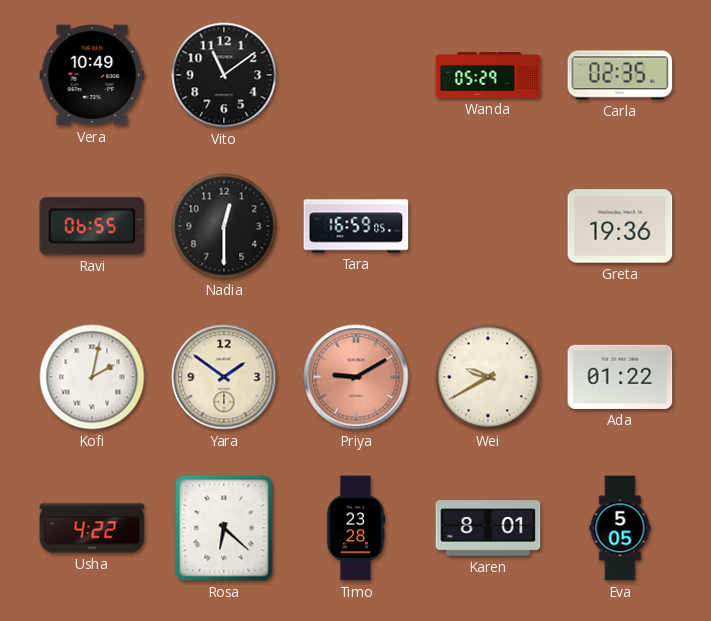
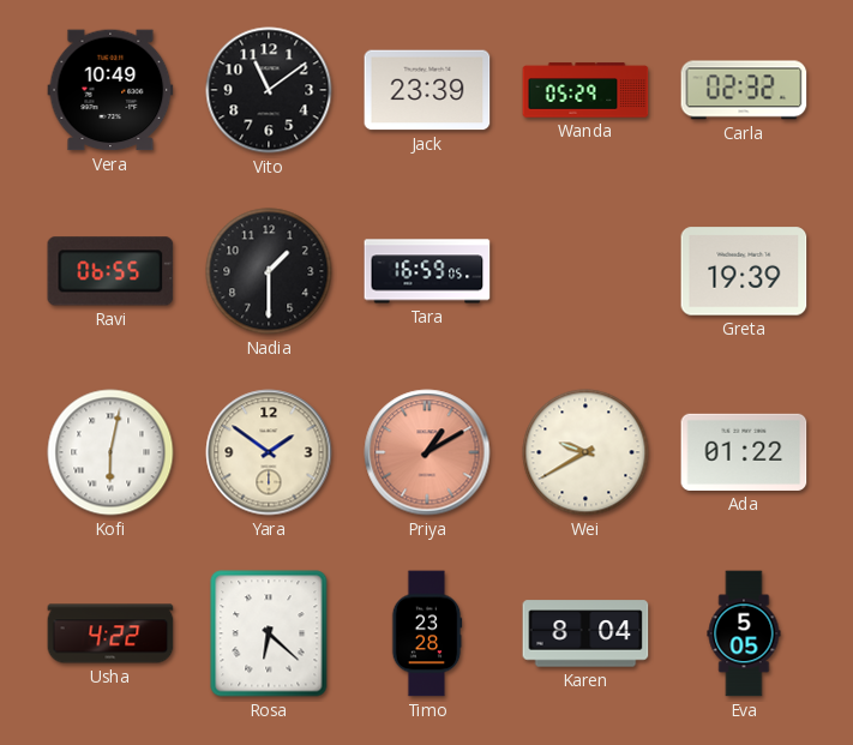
Jack: none -> 23:39 (427, 90)
Carla: 02:35 -> 02:32 (744, 90)
Nadia: 12:30 -> 1:30 (269, 271)
Greta: 19:36 -> 19:39 (744, 271)
Kofi: 2:02 -> 6:02 (110, 452)
Priya: 9:10 -> 1:10 (427, 452)
Karen: 8:01 -> 8:04 (585, 633)
